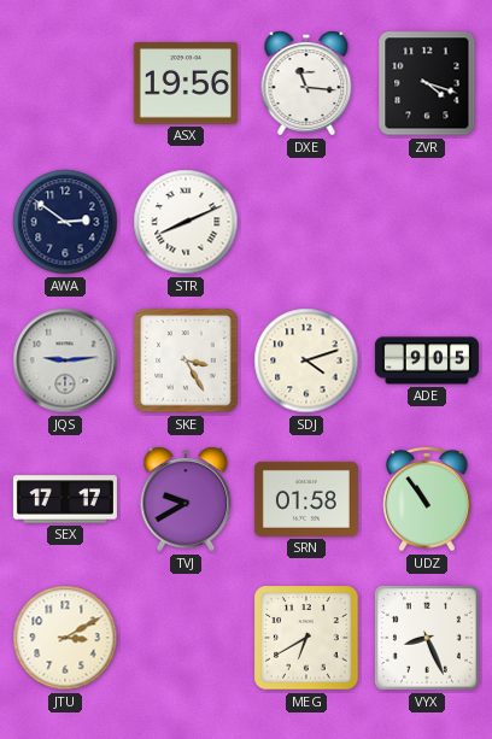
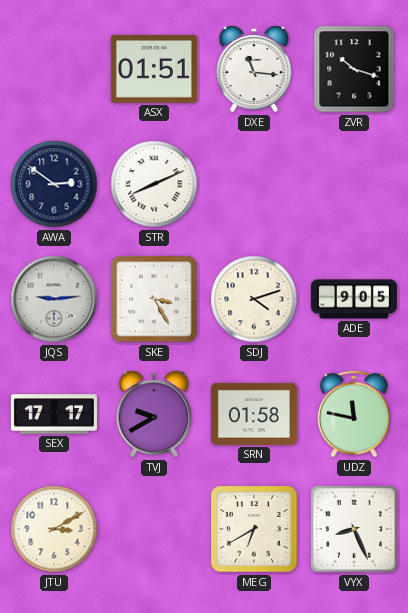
ASX: 19:56 -> 01:51 (154, 70)
ZVR: 4:18 -> 10:18 (354, 69)
UDZ: 10:54 -> 11:47 (354, 414)
